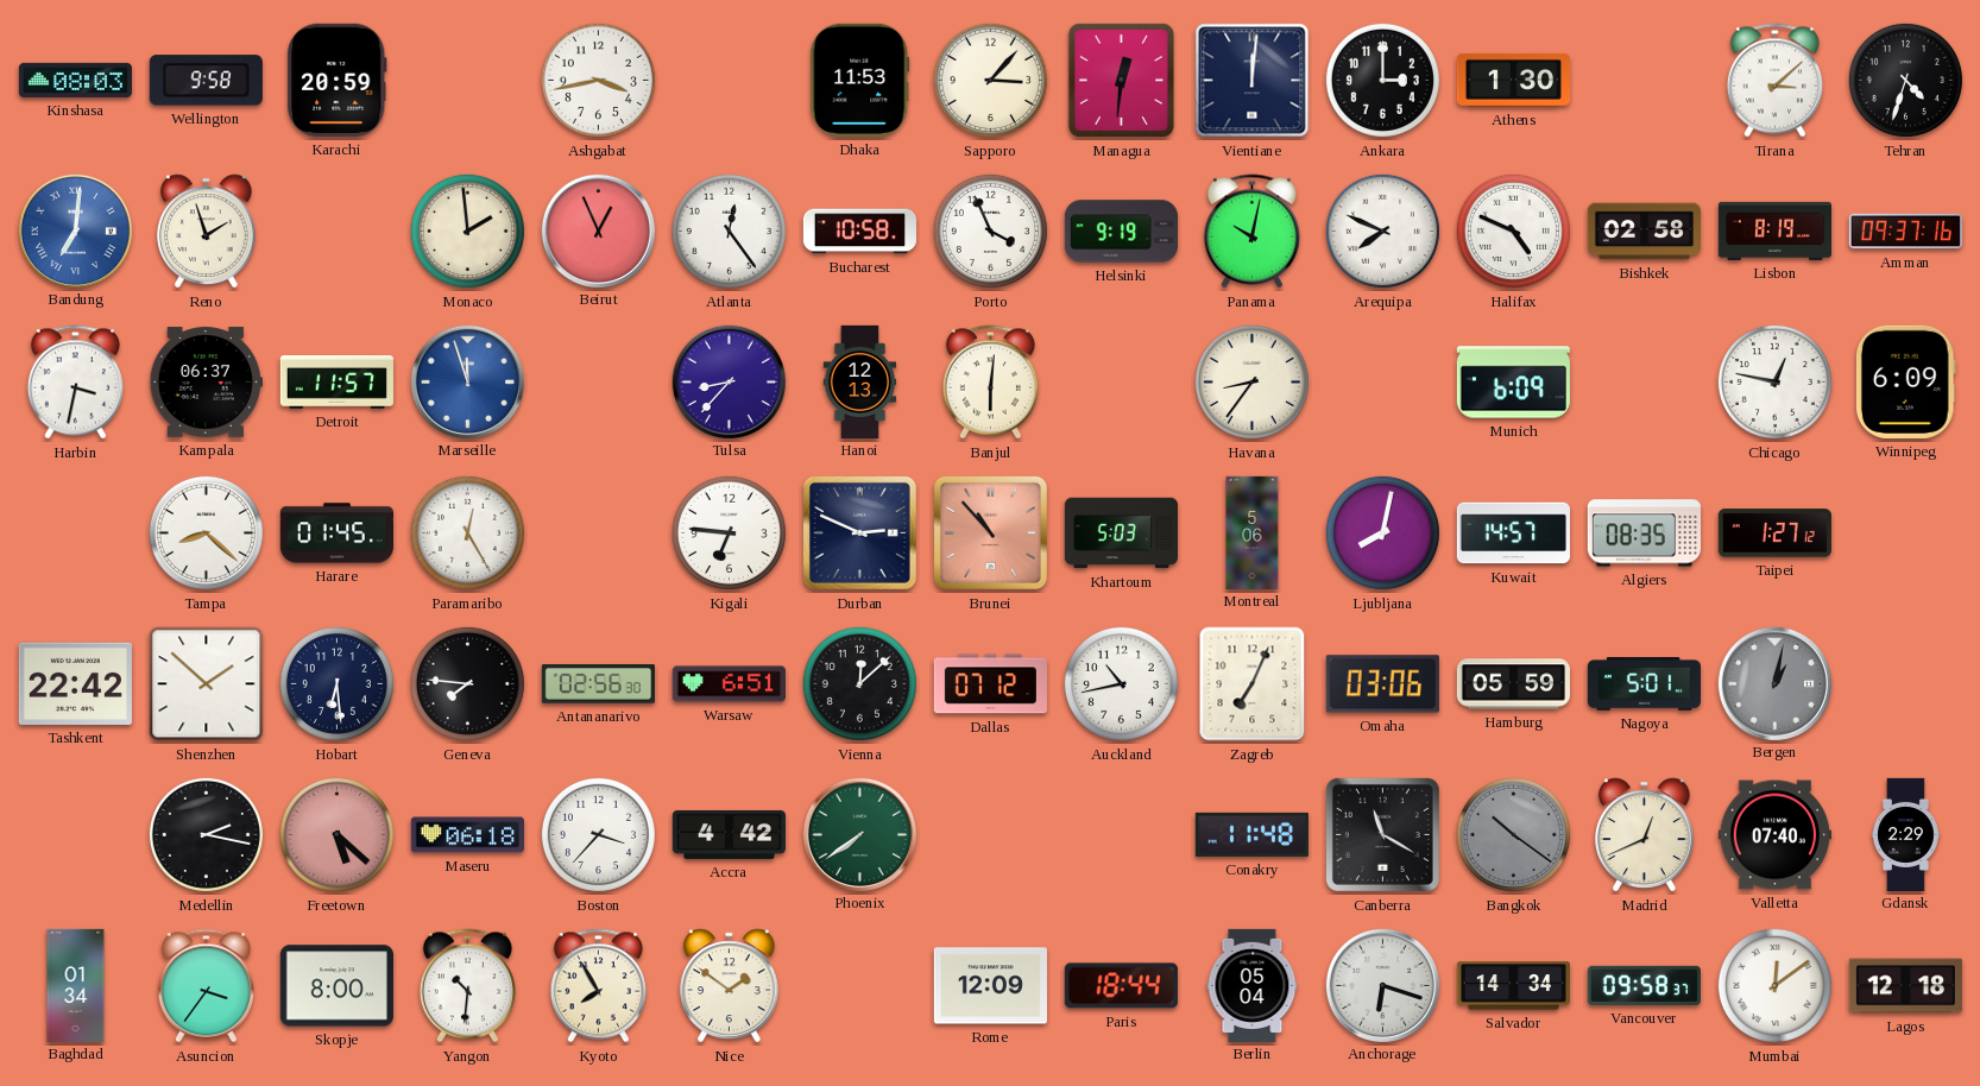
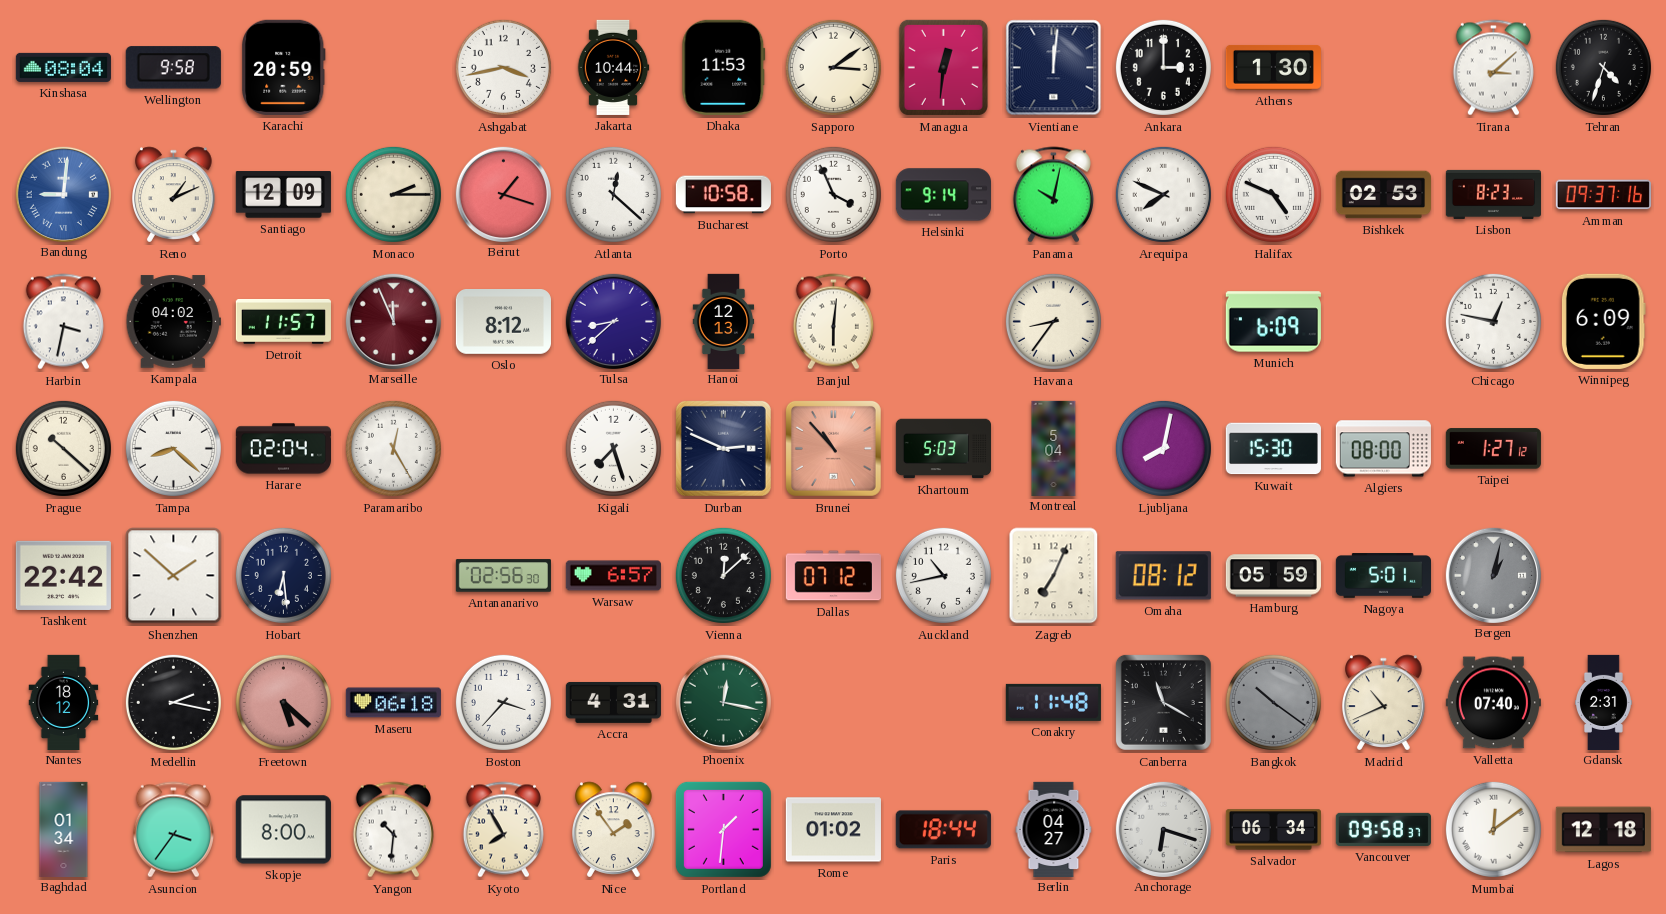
Kinshasa: 08:03 -> 08:04 (63, 67)
Jakarta: none -> 10:44 (613, 67)
Sapporo: 3:07 -> 3:09 (833, 67)
Bandung: 7:01 -> 9:01 (63, 194)
Reno: 1:57 -> 1:11 (174, 195)
Santiago: none -> 12:09 (283, 195)
Monaco: 1:59 -> 2:15 (393, 194)
Beirut: 12:56 -> 1:18 (503, 194)
Atlanta: 12:24 -> 12:22 (613, 194)
Helsinki: 9:19 -> 9:14 (943, 195)
Bishkek: 02:58 -> 02:53 (1383, 195)
Lisbon: 8:19 -> 8:23 (1493, 194)
Kampala: 06:37 -> 04:02 (173, 322)
Marseille: 11:57 -> 11:56 (393, 321)
Marseille dial: blue -> burgundy (393, 321)
Oslo: none -> 8:12 (503, 322)
Tulsa: 8:37 -> 8:38 (613, 321)
Prague: none -> 10:22 (63, 448)
Harare: 01:45 -> 02:04 (283, 449)
Kigali: 6:46 -> 7:27 (613, 448)
Montreal: 5:06 -> 5:04 (1054, 448)
Kuwait: 14:57 -> 15:30 (1273, 449)
Algiers: 08:35 -> 08:00 (1383, 449)
Geneva: 7:46 -> none (467, 683)
Warsaw: 6:51 -> 6:57 (613, 576)
Omaha: 03:06 -> 08:12 (1163, 576)
Nantes: none -> 18:12 (64, 702)
Accra: 4:42 -> 4:31 (613, 702)
Phoenix: 7:39 -> 12:17 (723, 702)
Madrid: 12:41 -> 10:41 (1384, 703)
Gdansk: 2:29 -> 2:31 (1604, 702)
Nice: 1:51 -> 1:54 (614, 830)
Portland: none -> 1:31 (723, 829)
Rome: 12:09 -> 01:02 (833, 830)
Berlin: 05:04 -> 04:27 (1054, 829)
Salvador: 14:34 -> 06:34 (1273, 830)
